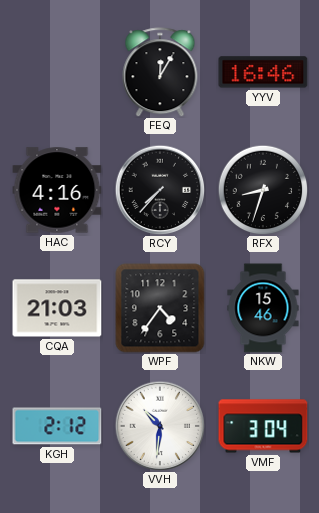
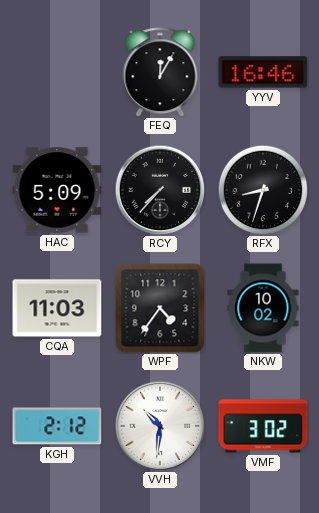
HAC: 4:16 -> 5:09 (57, 190)
CQA: 21:03 -> 11:03 (57, 308)
NKW: 15:46 -> 10:02 (263, 308)
VMF: 3:04 -> 3:02 (263, 426)
